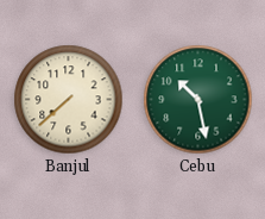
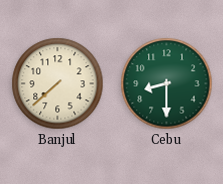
Cebu: 10:28 -> 8:30 (167, 84)
